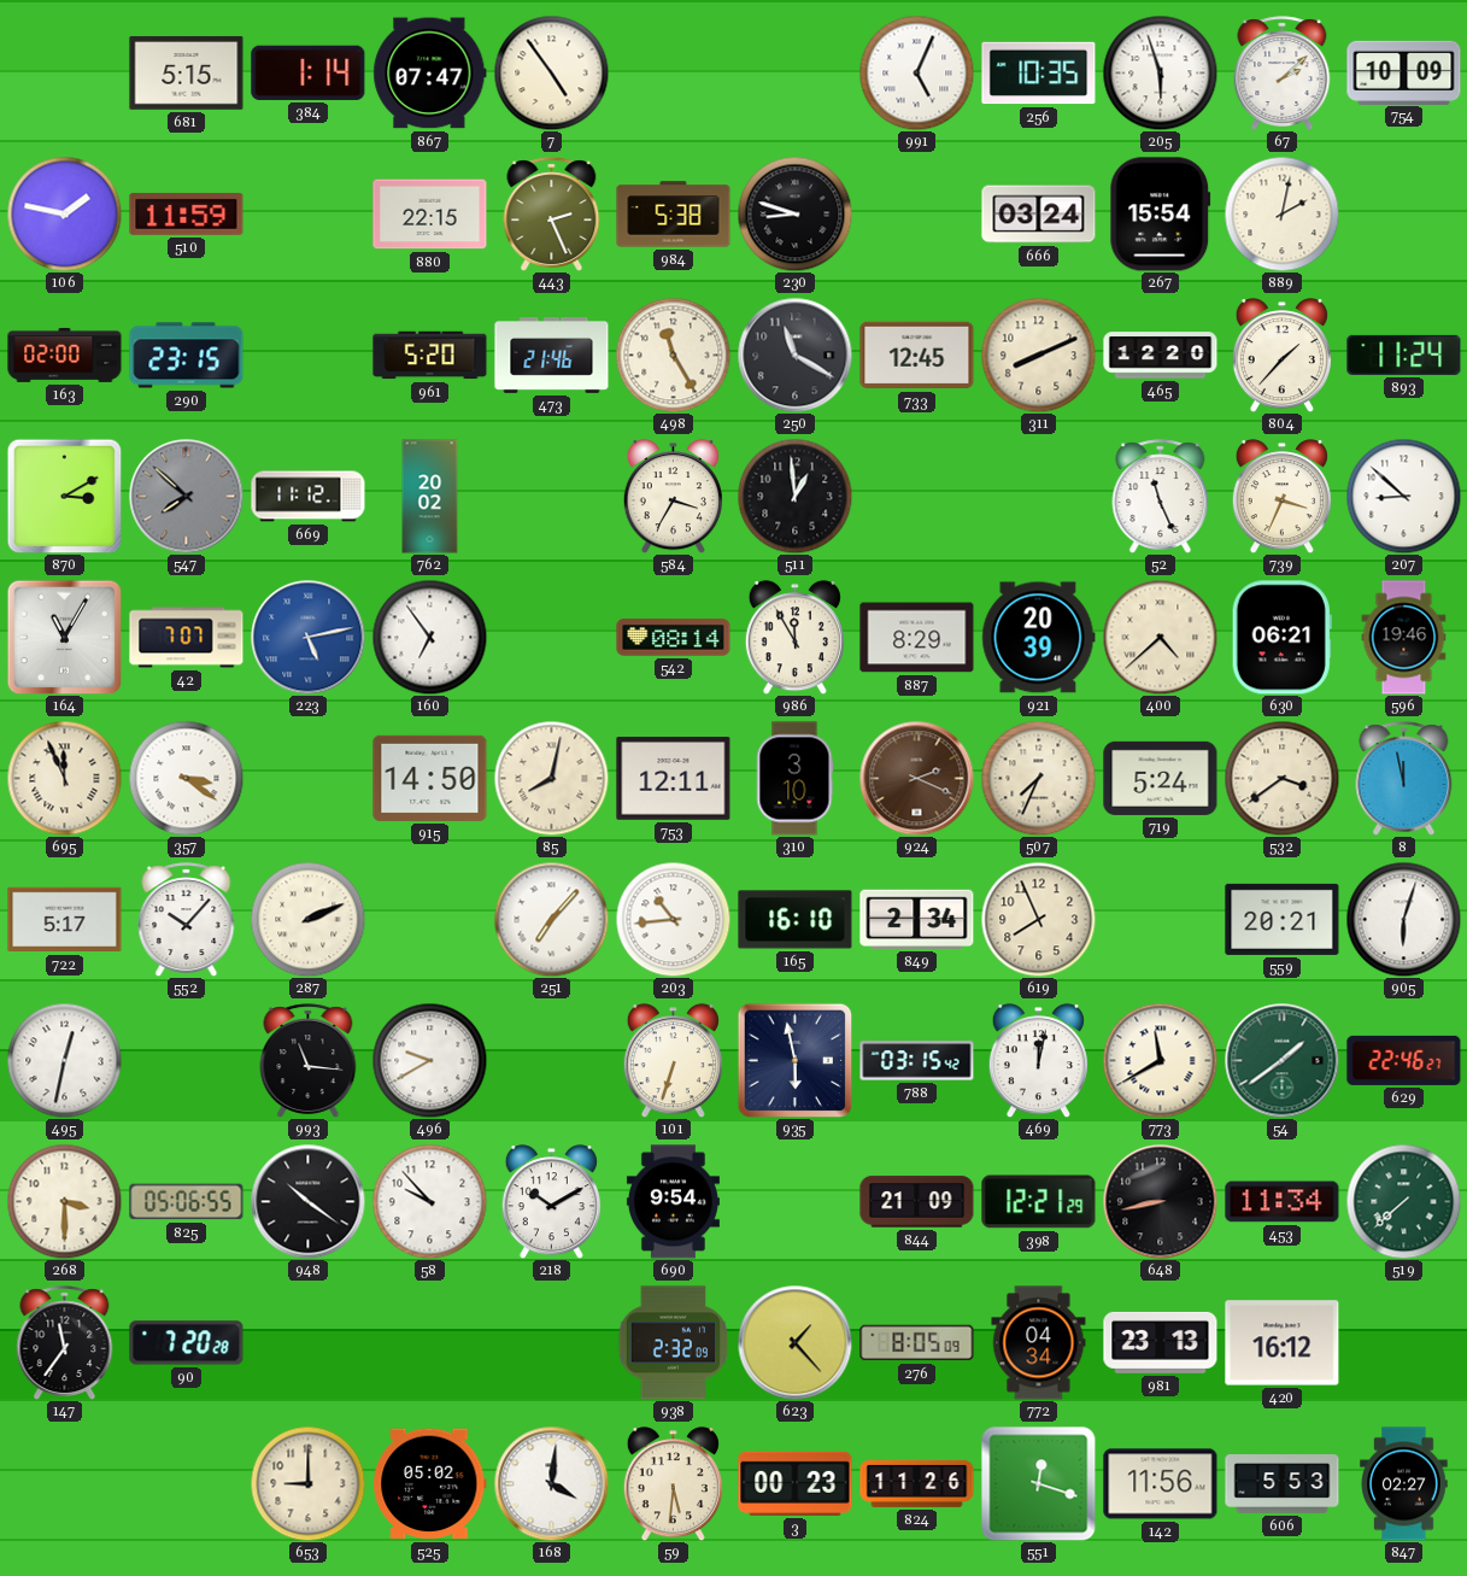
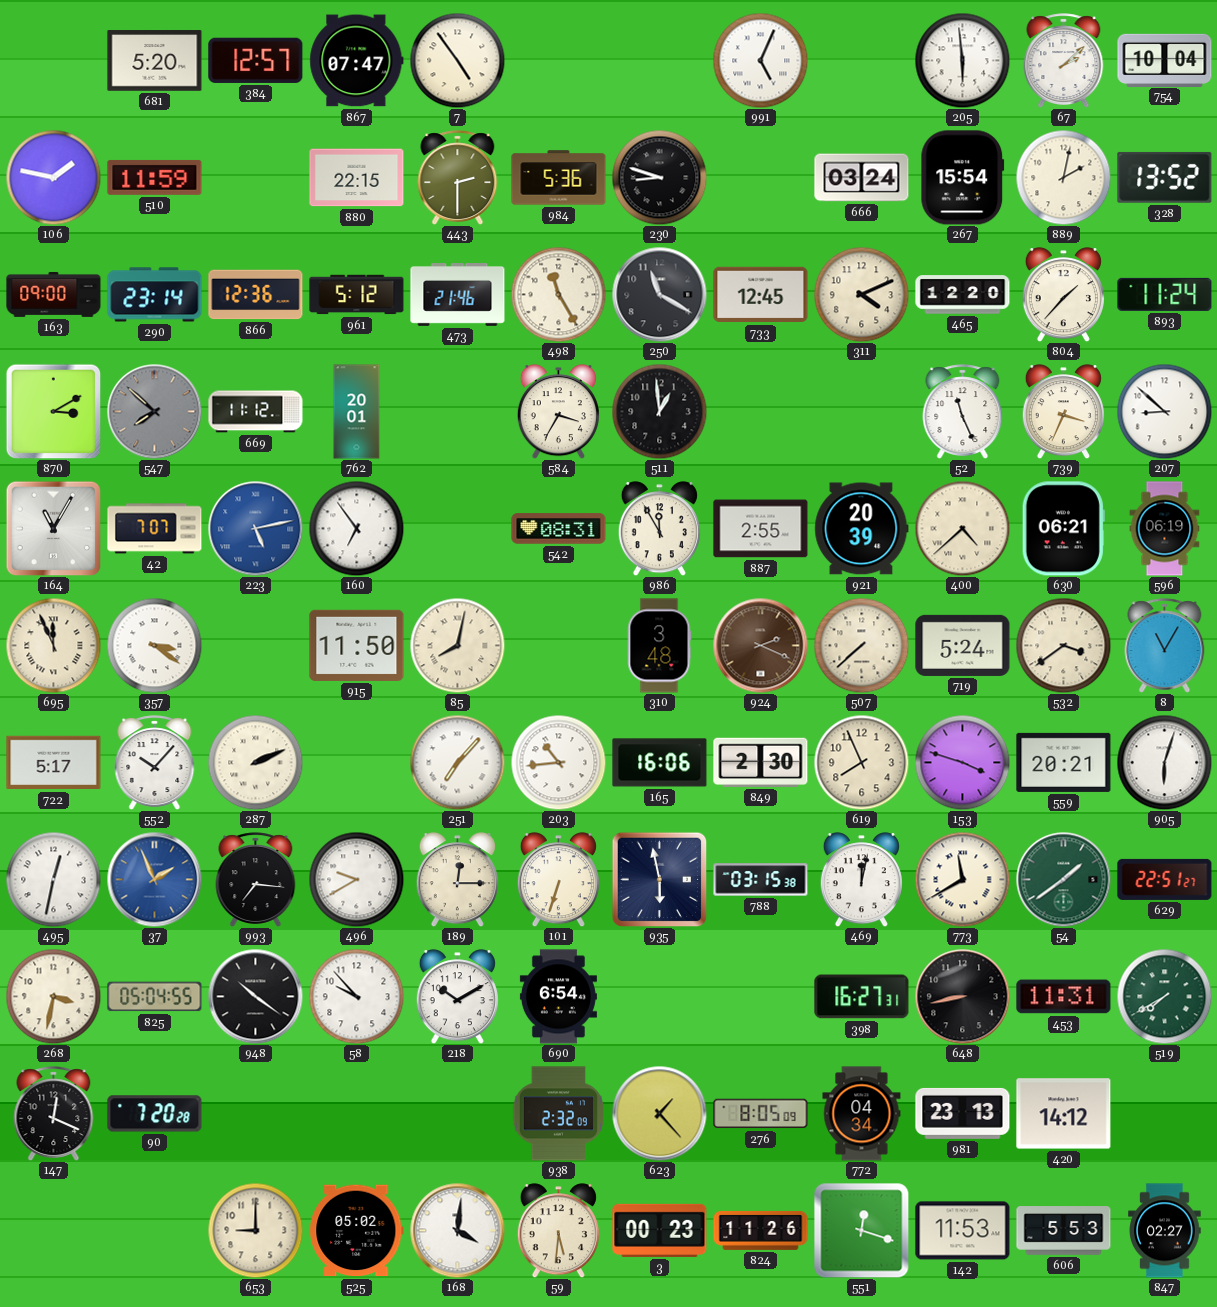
681: 5:15 -> 5:20 (155, 61)
384: 1:14 -> 12:57 (256, 60)
256: 10:35 -> none (1039, 74)
205: 5:57 -> 5:59 (962, 60)
754: 10:09 -> 10:04 (1165, 60)
443: 2:26 -> 2:30 (458, 178)
984: 5:38 -> 5:36 (559, 178)
328: none -> 13:52 (1165, 177)
163: 02:00 -> 09:00 (54, 294)
290: 23:15 -> 23:14 (155, 295)
866: none -> 12:36 (256, 295)
961: 5:20 -> 5:12 (357, 295)
311: 8:11 -> 4:11 (861, 294)
762: 20:02 -> 20:01 (357, 412)
542: 08:14 -> 08:31 (559, 529)
887: 8:29 -> 2:55 (761, 529)
596: 19:46 -> 06:19 (1165, 529)
915: 14:50 -> 11:50 (357, 645)
753: 12:11 -> none (674, 779)
310: 3:10 -> 3:48 (659, 646)
507: 7:34 -> 7:38 (861, 645)
8: 11:58 -> 11:05 (1165, 646)
165: 16:10 -> 16:06 (660, 763)
849: 2:34 -> 2:30 (761, 762)
153: none -> 3:48 (962, 762)
37: none -> 1:56 (154, 879)
993: 11:16 -> 7:16 (256, 880)
189: none -> 12:15 (457, 880)
788: 03:15:42 -> 03:15:38 (761, 880)
629: 22:46 -> 22:51 (1165, 879)
268: 3:30 -> 3:32 (53, 996)
825: 05:06 -> 05:04 (155, 997)
690: 9:54 -> 6:54 (558, 997)
844: 21:09 -> none (917, 1202)
398: 12:21 -> 16:27 (862, 997)
453: 11:34 -> 11:31 (1064, 997)
519: 7:38 -> 7:40 (1164, 996)
147: 11:36 -> 12:19 (54, 1114)
420: 16:12 -> 14:12 (1064, 1114)
142: 11:56 -> 11:53 (963, 1231)
